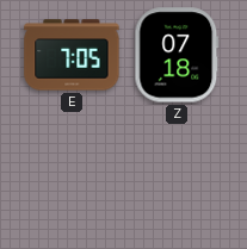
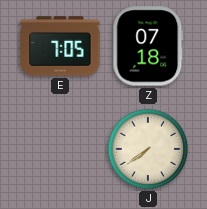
J: none -> 7:39 (148, 149)
